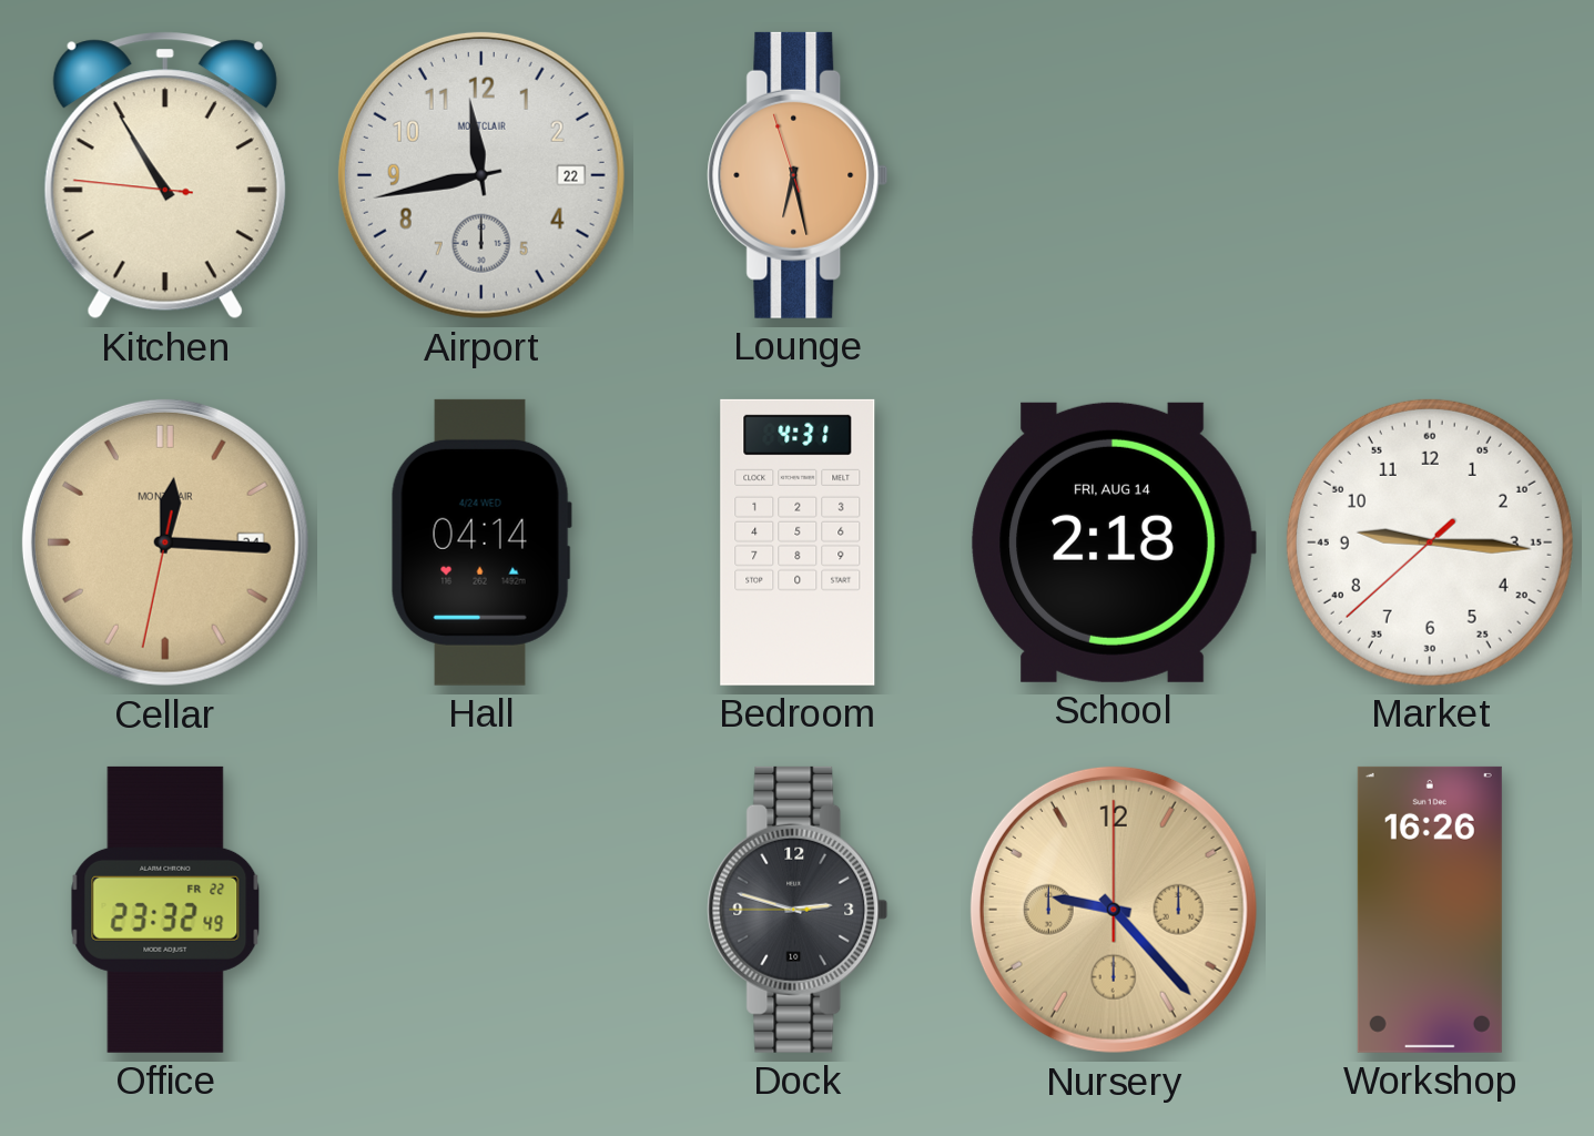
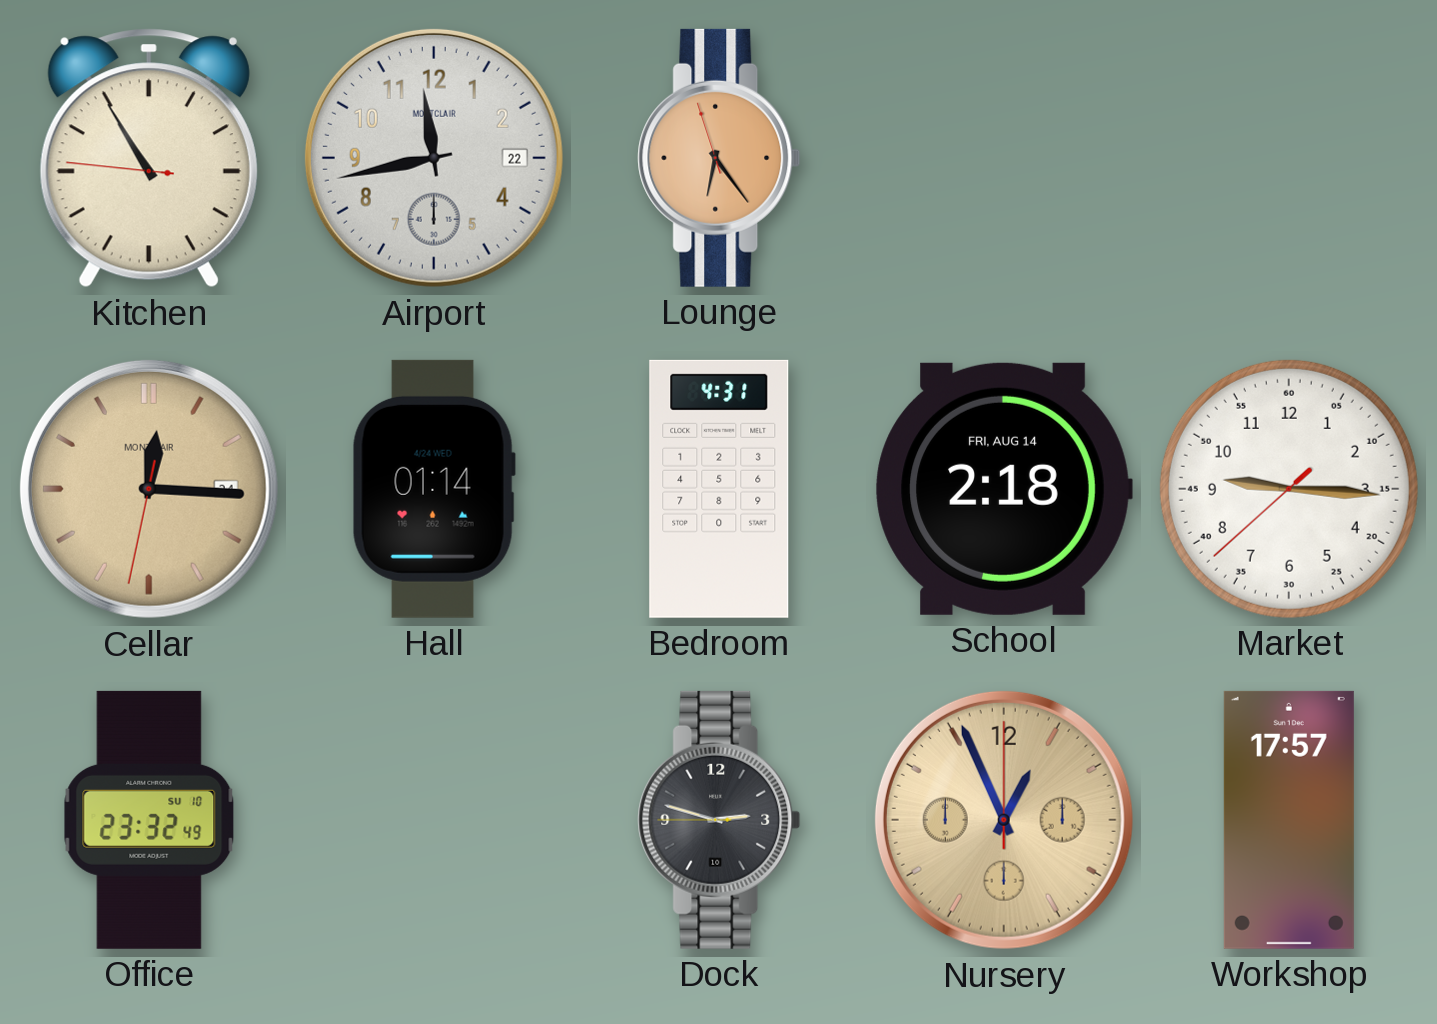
Lounge: 6:27 -> 6:23 (719, 158)
Hall: 04:14 -> 01:14 (434, 489)
Office date: FR 22 -> SU 10 (149, 820)
Nursery: 9:23 -> 12:56 (1004, 820)
Workshop: 16:26 -> 17:57 (1289, 820)
